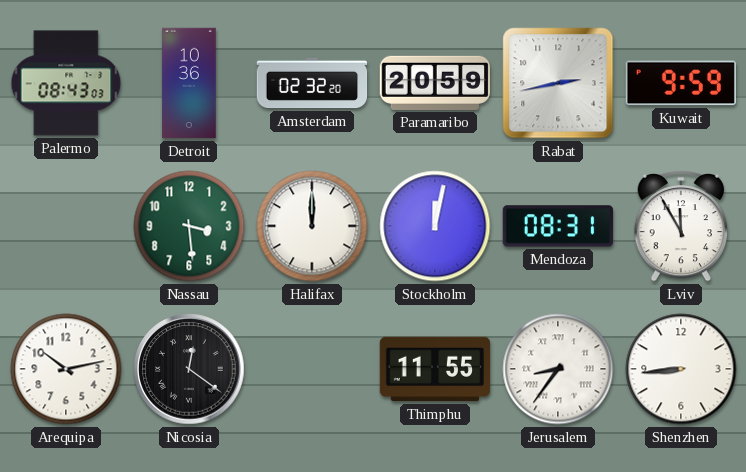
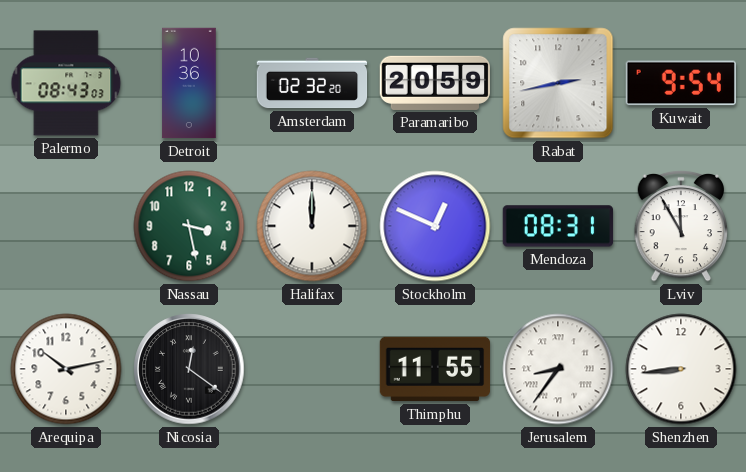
Kuwait: 9:59 -> 9:54 (681, 83)
Nassau: 3:29 -> 3:28 (189, 226)
Stockholm: 12:02 -> 12:49 (435, 226)
